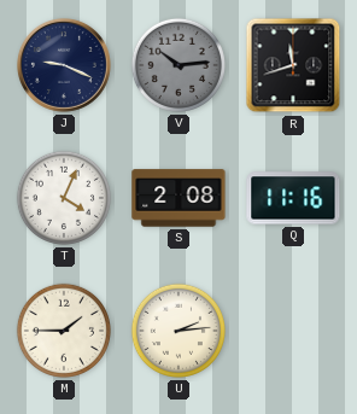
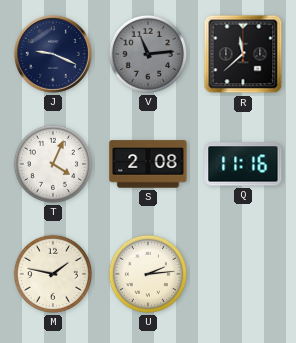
V: 10:14 -> 11:14 (148, 54)
R: 11:42 -> 11:38 (243, 54)
M: 1:45 -> 1:47 (53, 274)
